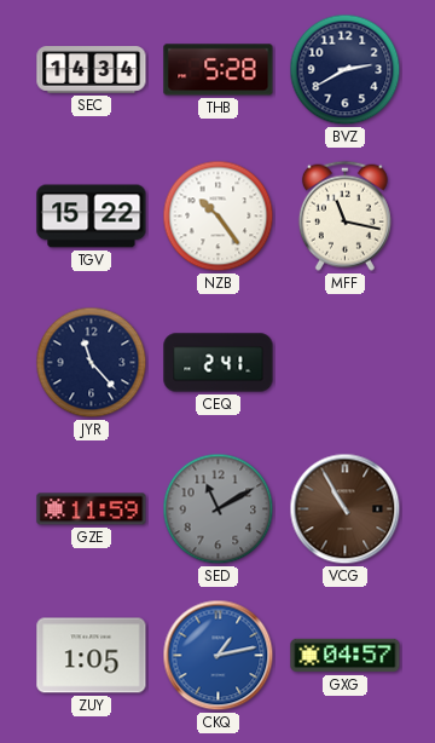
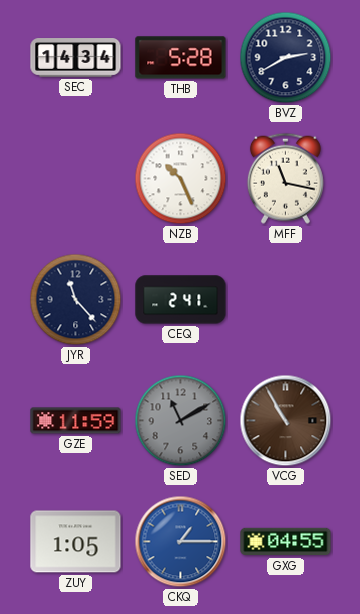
TGV: 15:22 -> none (92, 217)
NZB: 10:24 -> 10:26 (181, 179)
CKQ: 1:13 -> 1:15 (181, 542)
GXG: 04:57 -> 04:55 (286, 542)
